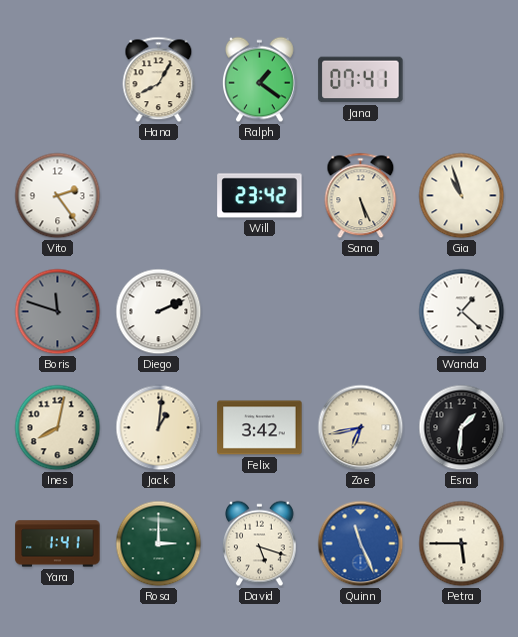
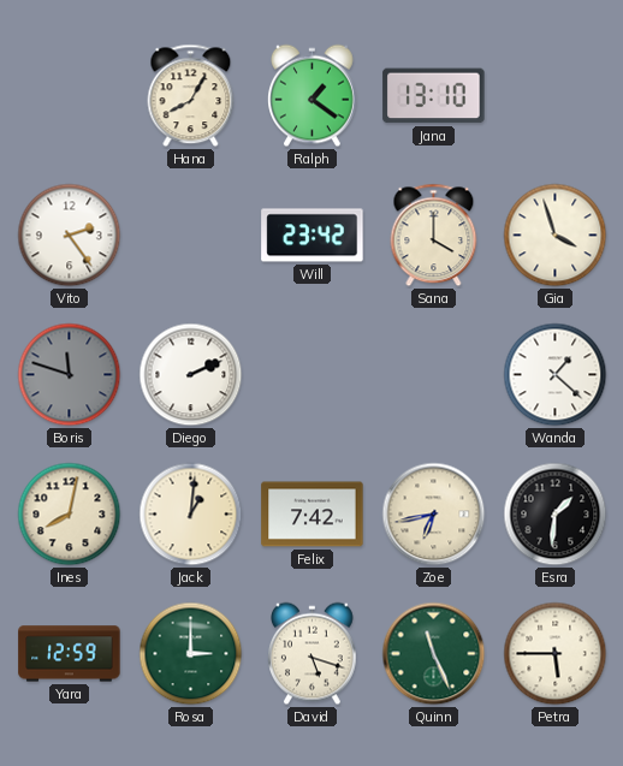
Jana: 07:41 -> 13:10 (434, 96)
Sana: 5:26 -> 4:00 (434, 236)
Gia: 10:57 -> 3:57 (556, 236)
Felix: 3:42 -> 7:42 (313, 515)
Yara: 1:41 -> 12:59 (70, 654)
Quinn dial: blue -> green (434, 654)
